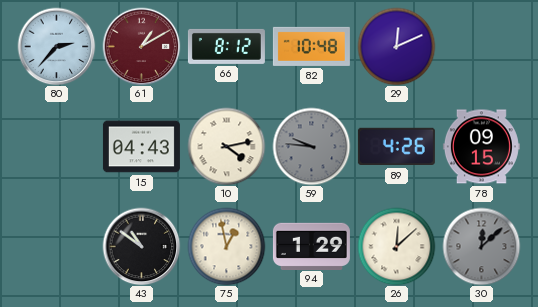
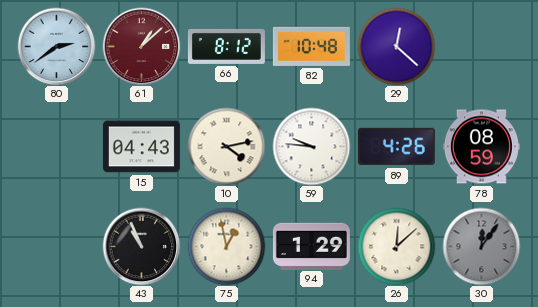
80: 2:37 -> 2:39 (56, 46)
61: 1:10 -> 1:08 (141, 46)
29: 12:11 -> 12:22 (396, 46)
59 dial: grey -> white (311, 146)
78: 09:15 -> 08:59 (481, 147)
43: 10:51 -> 10:56 (141, 246)
30: 12:08 -> 12:06 (481, 246)
